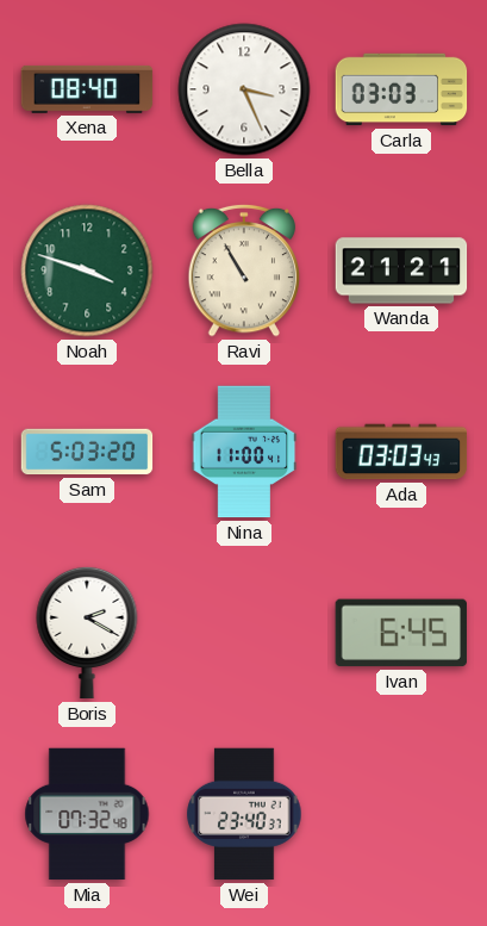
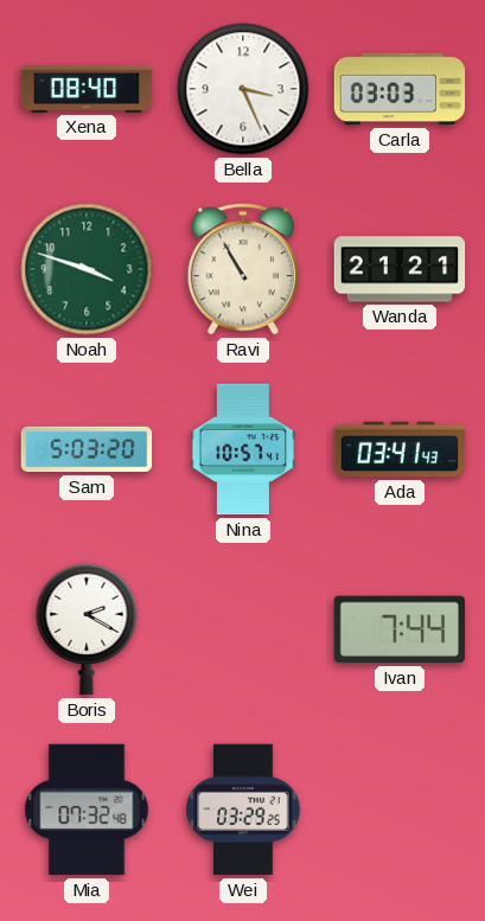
Nina: 11:00 -> 10:57 (243, 449)
Ada: 03:03 -> 03:41 (400, 449)
Ivan: 6:45 -> 7:44 (400, 629)
Wei: 23:40 -> 03:29 (243, 810)
